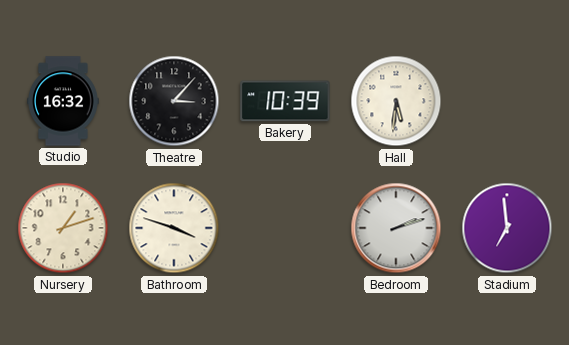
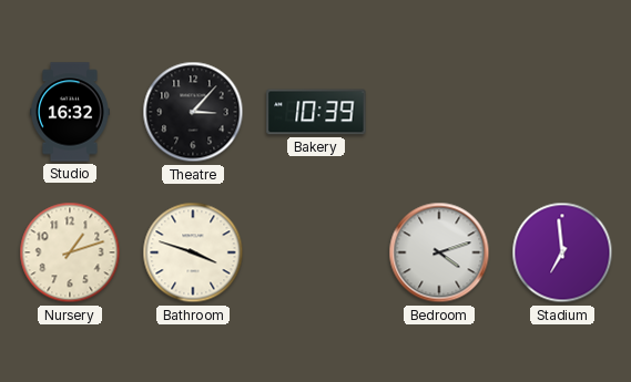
Hall: 5:31 -> none (396, 101)
Bedroom: 2:12 -> 4:12 (439, 252)
